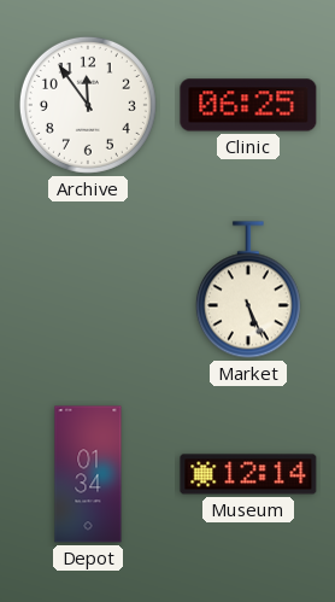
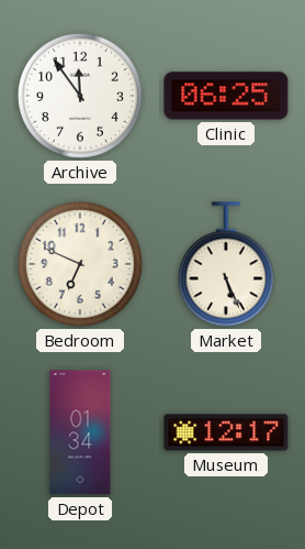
Bedroom: none -> 6:49 (80, 264)
Museum: 12:14 -> 12:17 (226, 432)
